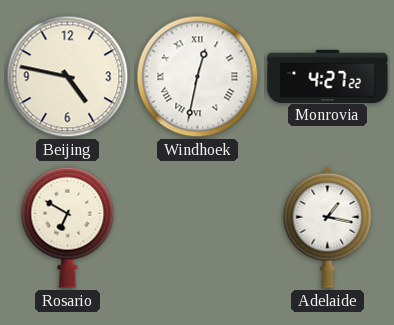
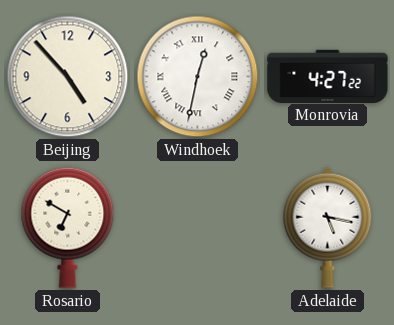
Beijing: 4:47 -> 4:53 (68, 77)
Adelaide: 1:17 -> 5:17 (328, 227)
